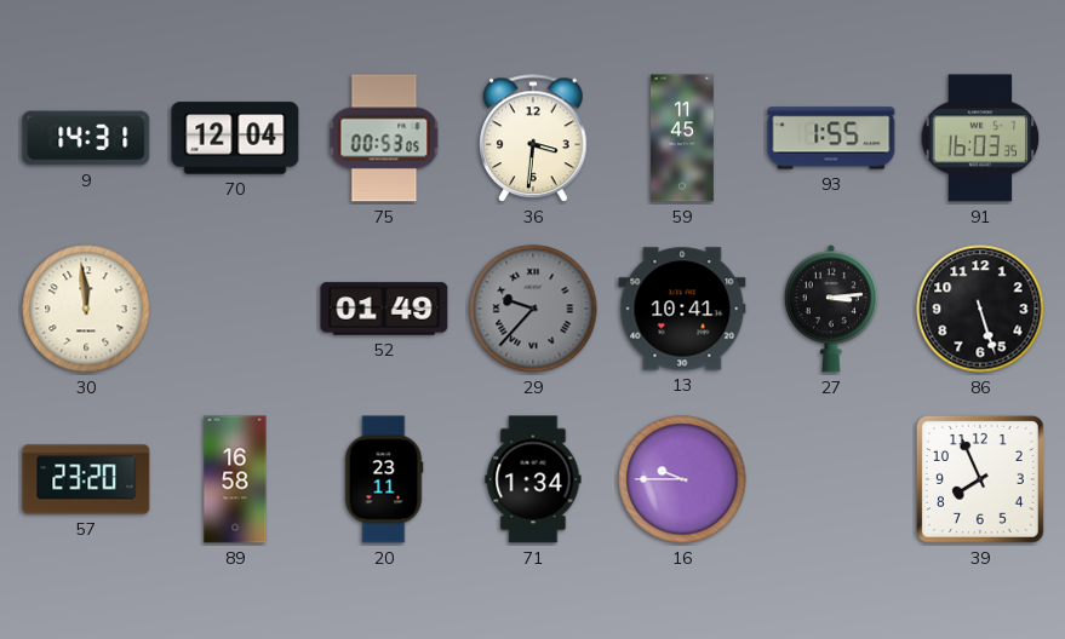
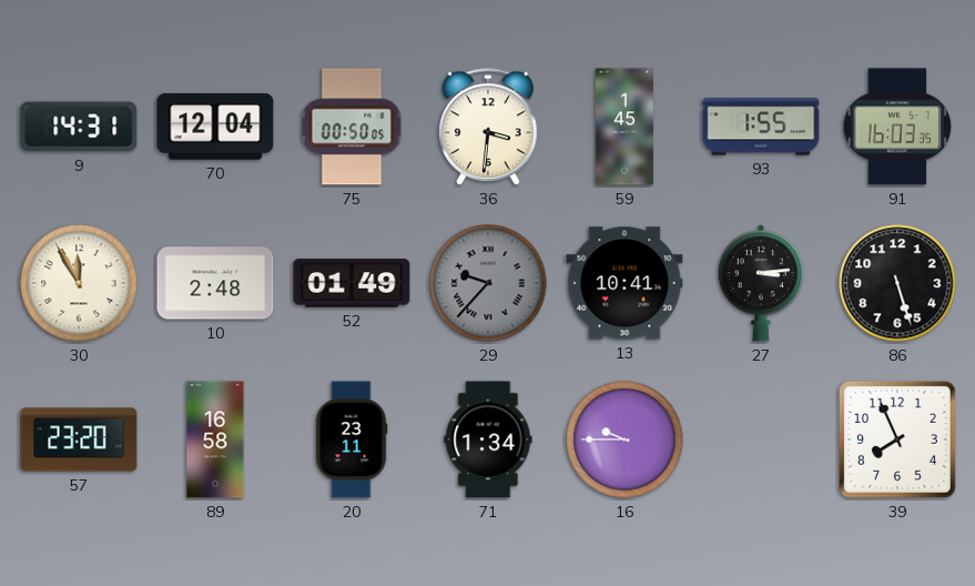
75: 00:53 -> 00:50 (352, 127)
59: 11:45 -> 1:45 (624, 127)
30: 11:59 -> 11:55 (79, 283)
10: none -> 2:48 (215, 283)
